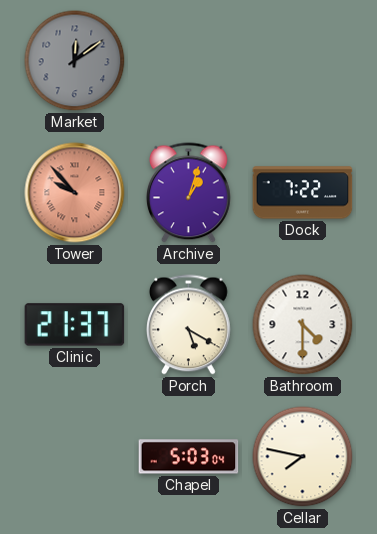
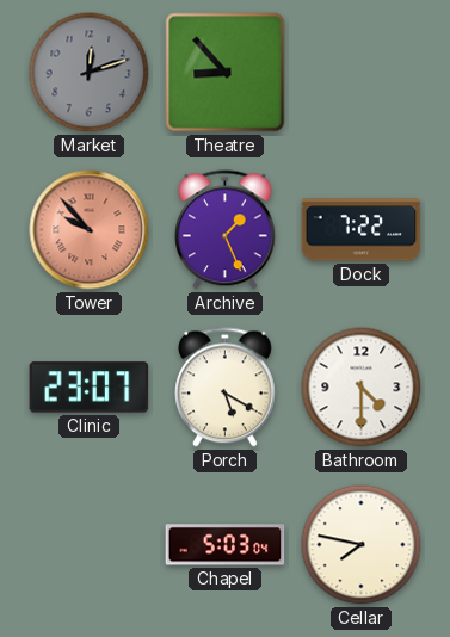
Market: 12:09 -> 12:12 (90, 73)
Theatre: none -> 8:53 (226, 73)
Archive: 1:03 -> 1:26 (226, 230)
Clinic: 21:37 -> 23:07 (90, 388)
